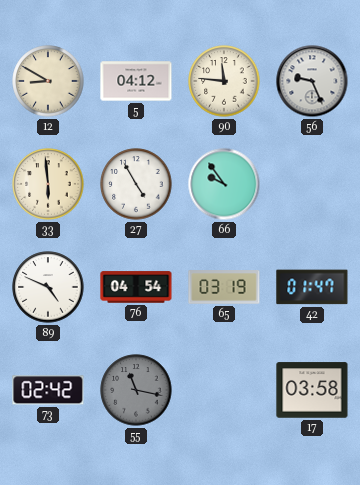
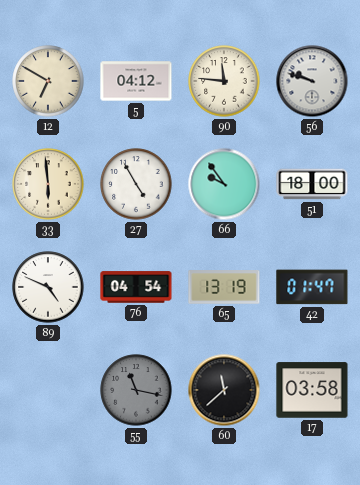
12: 8:50 -> 6:50 (48, 81)
56: 9:26 -> 9:48 (312, 81)
51: none -> 18:00 (312, 184)
65: 03:19 -> 13:19 (224, 287)
73: 02:42 -> none (48, 390)
60: none -> 11:38 (224, 390)
